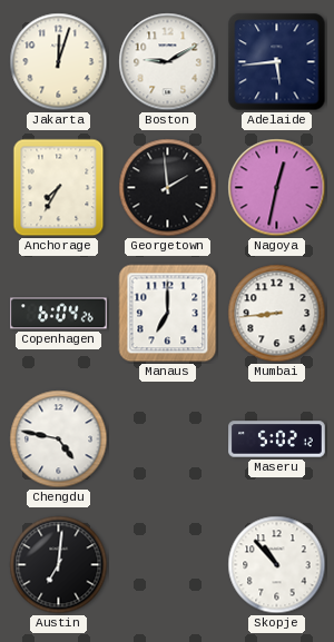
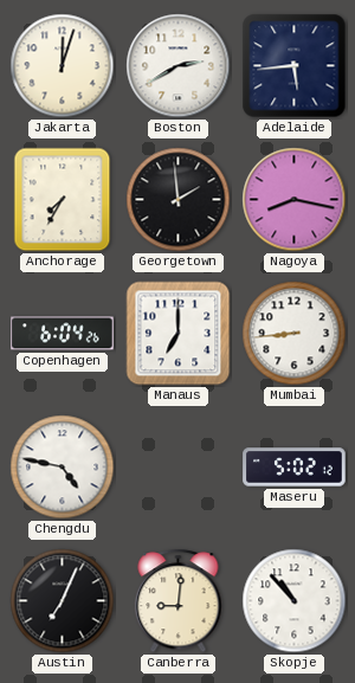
Boston: 9:10 -> 2:40 (179, 66)
Nagoya: 12:32 -> 8:17 (295, 200)
Austin: 7:01 -> 7:04 (63, 601)
Canberra: none -> 9:01 (179, 601)
